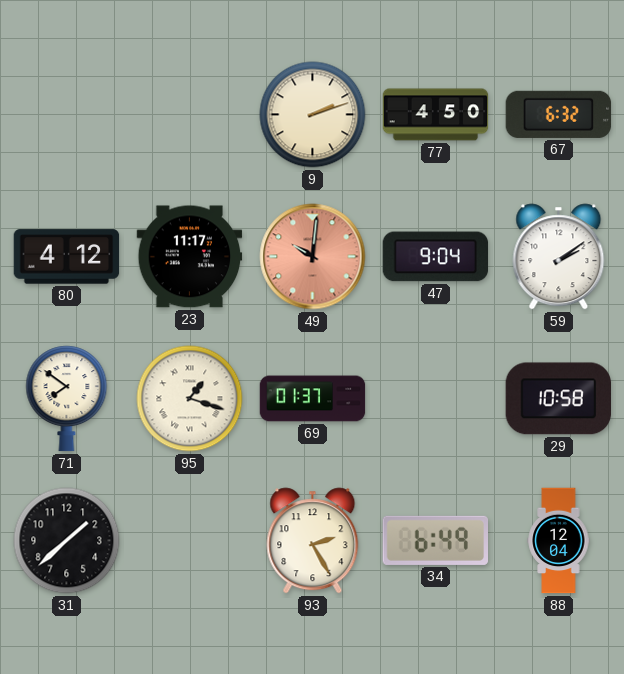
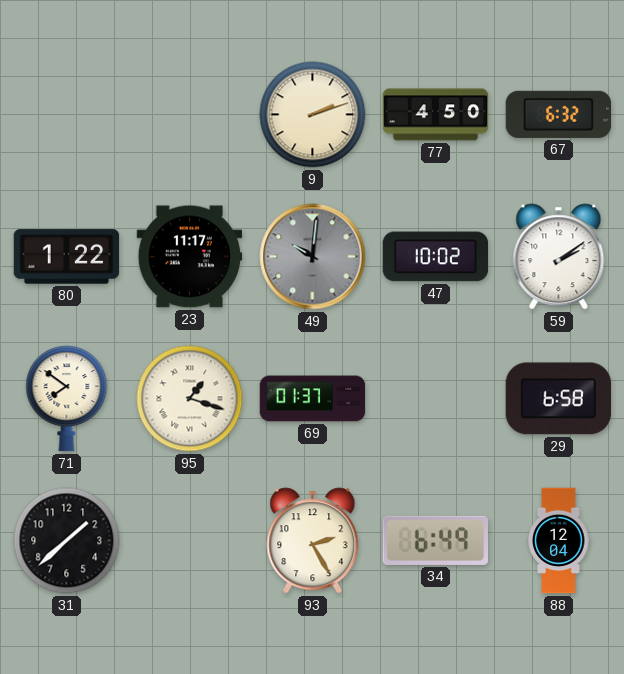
80: 4:12 -> 1:22 (67, 257)
49 dial: salmon -> grey (313, 257)
47: 9:04 -> 10:02 (436, 257)
29: 10:58 -> 6:58 (559, 399)
